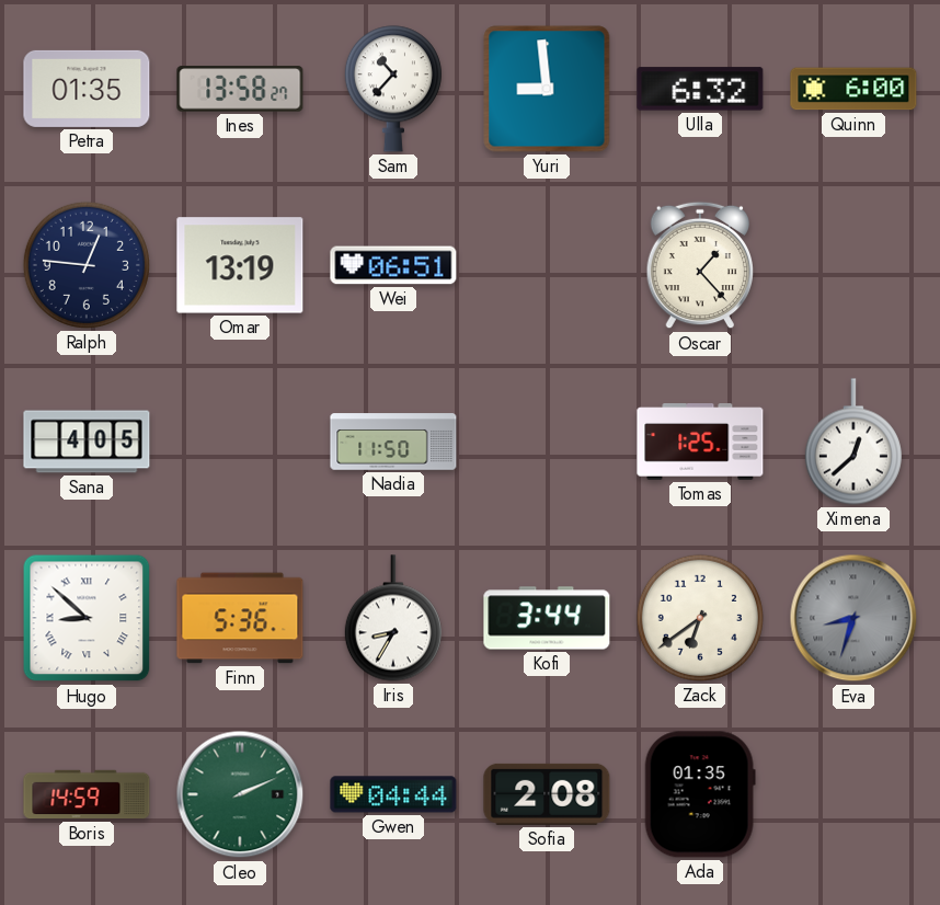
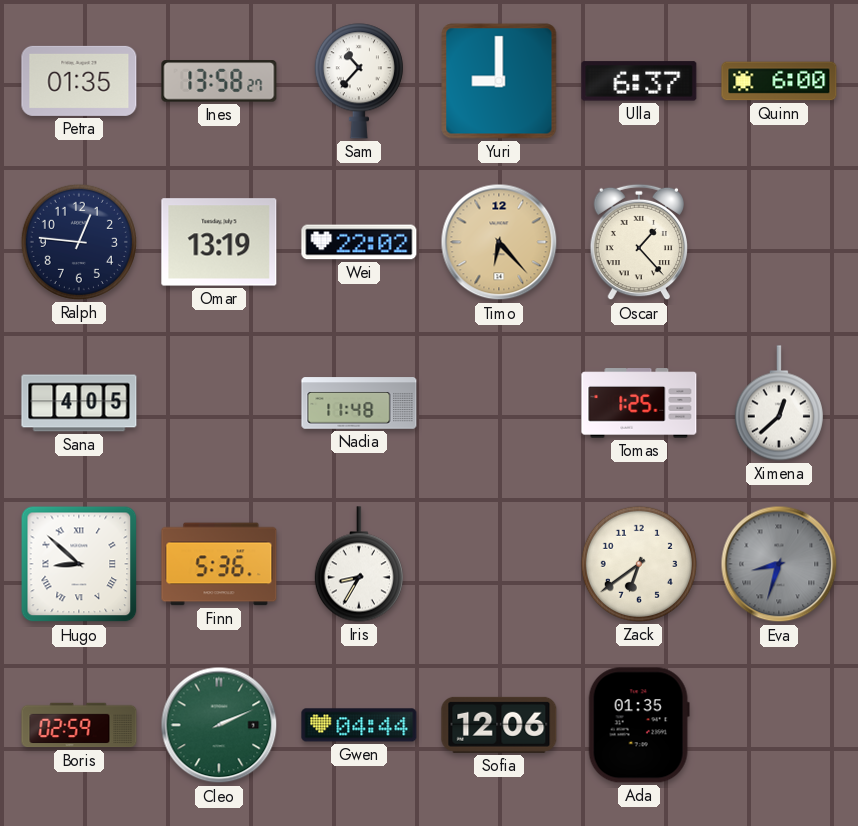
Yuri: 8:59 -> 9:00 (499, 81)
Ulla: 6:32 -> 6:37 (639, 81)
Wei: 06:51 -> 22:02 (359, 242)
Timo: none -> 6:23 (499, 242)
Nadia: 11:50 -> 11:48 (359, 403)
Kofi: 3:44 -> none (547, 618)
Boris: 14:59 -> 02:59 (79, 725)
Sofia: 2:08 -> 12:06 (499, 725)
